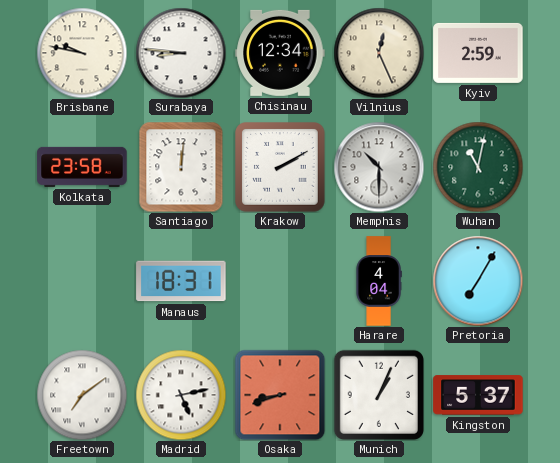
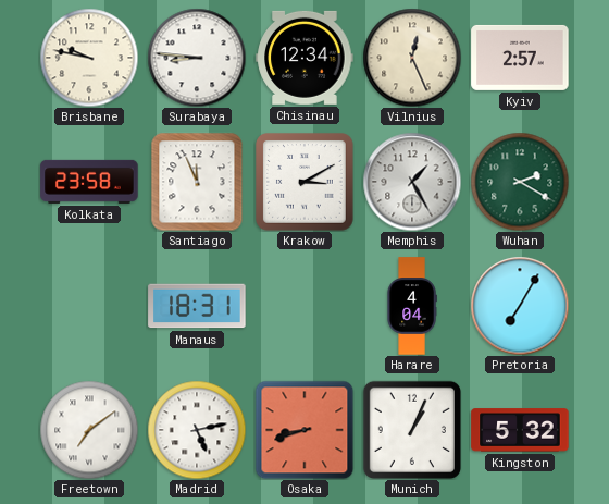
Kyiv: 2:59 -> 2:57 (520, 58)
Santiago: 12:01 -> 11:56 (197, 182)
Krakow: 2:10 -> 3:10 (304, 182)
Memphis: 10:30 -> 1:25 (412, 182)
Wuhan: 11:02 -> 2:20 (520, 182)
Kingston: 5:37 -> 5:32 (520, 430)
